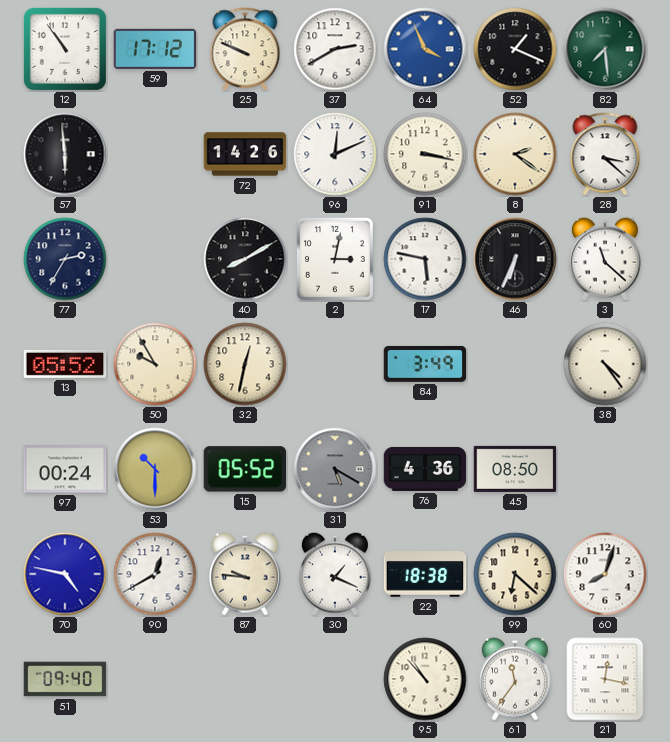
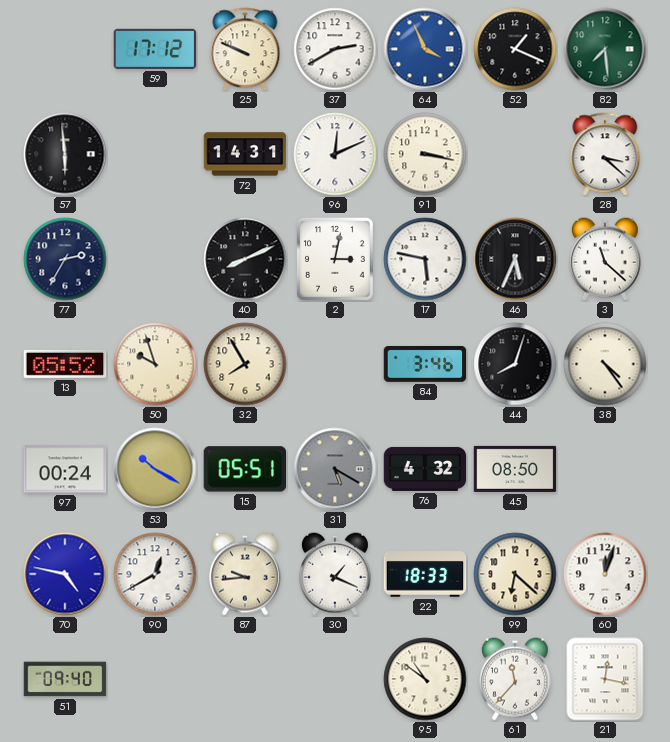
12: 10:54 -> none (65, 49)
72: 14:26 -> 14:31 (245, 154)
8: 2:21 -> none (515, 154)
40: 8:10 -> 8:11 (245, 259)
46: 6:34 -> 5:34 (515, 259)
50: 9:55 -> 9:57 (155, 364)
32: 12:32 -> 7:55 (245, 364)
84: 3:49 -> 3:46 (425, 364)
44: none -> 8:03 (515, 364)
53: 10:30 -> 10:20 (155, 469)
15: 05:52 -> 05:51 (245, 469)
76: 4:36 -> 4:32 (425, 469)
87: 9:46 -> 9:44 (245, 574)
22: 18:38 -> 18:33 (425, 574)
60: 8:03 -> 12:03 (605, 574)
95: 10:53 -> 10:51 (425, 679)
61: 11:36 -> 11:37 (515, 679)
